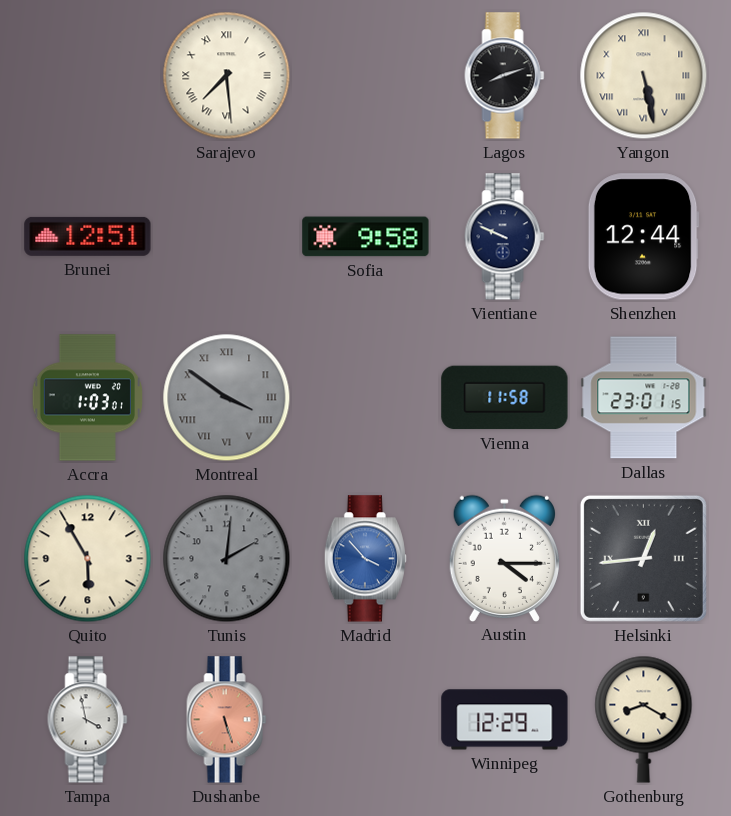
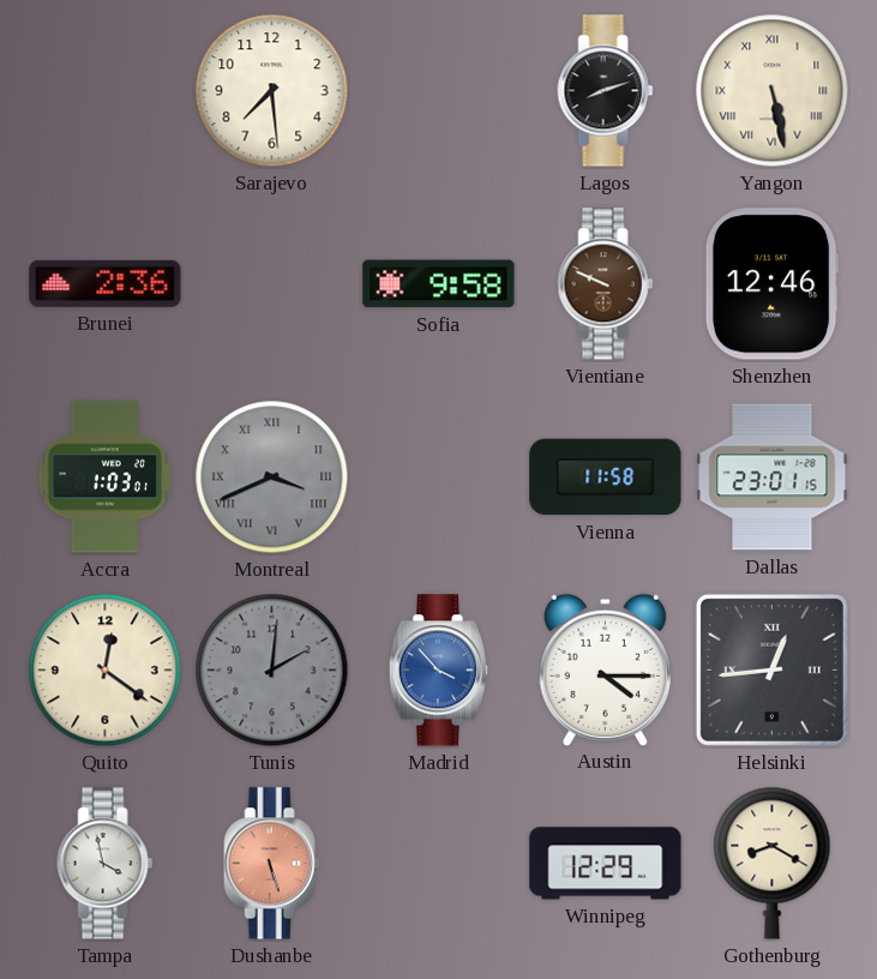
Sarajevo numerals: Roman -> Arabic (272, 91)
Brunei: 12:51 -> 2:36 (106, 283)
Vientiane dial: navy -> brown (606, 284)
Shenzhen: 12:44 -> 12:46 (771, 284)
Montreal: 3:51 -> 3:41 (272, 478)
Quito: 5:55 -> 12:21 (106, 671)
